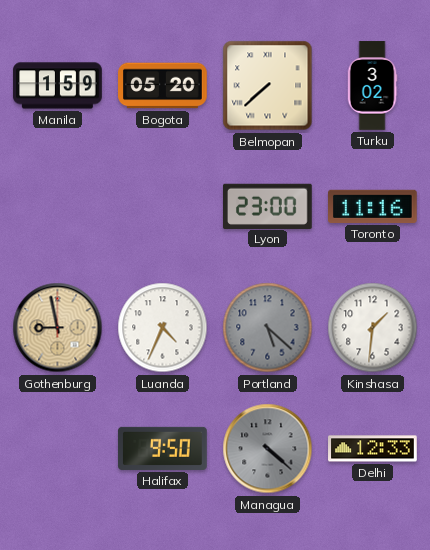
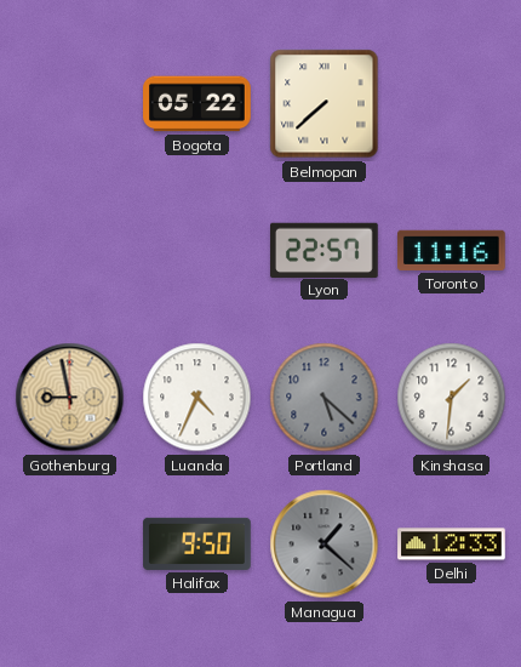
Manila: 1:59 -> none (58, 86)
Bogota: 05:20 -> 05:22 (197, 104)
Turku: 3:02 -> none (372, 86)
Lyon: 23:00 -> 22:57 (325, 250)
Managua: 4:22 -> 1:22 (325, 545)
